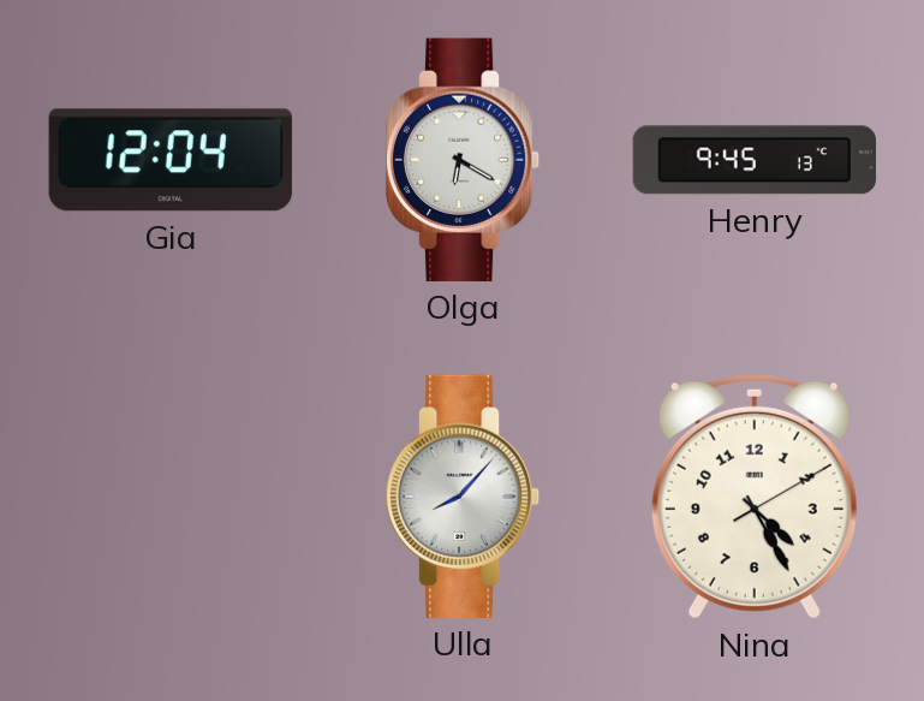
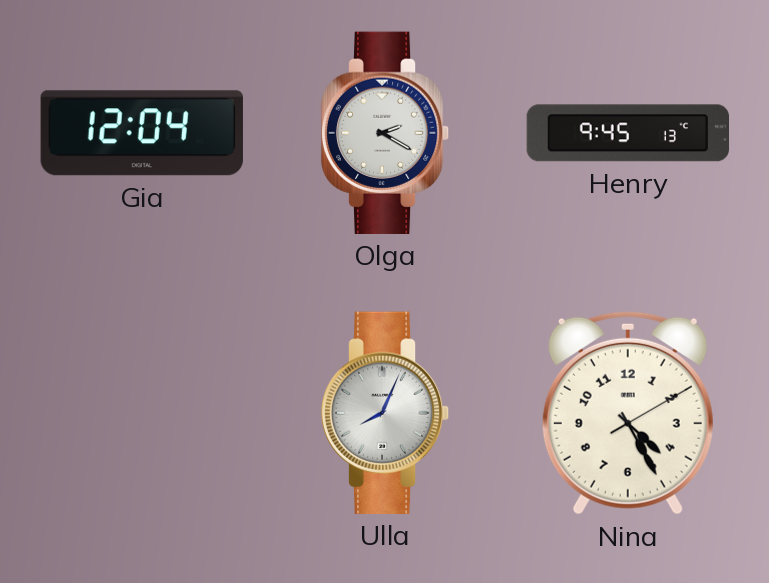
Olga: 6:20 -> 2:20 (385, 133)
Ulla: 8:07 -> 8:04 (385, 413)
